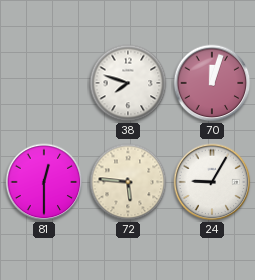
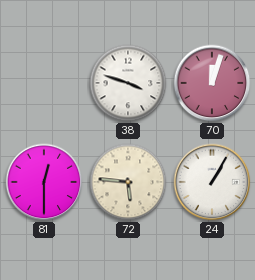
38: 7:48 -> 3:48 (128, 83)
24: 9:05 -> 1:05 (212, 182)
